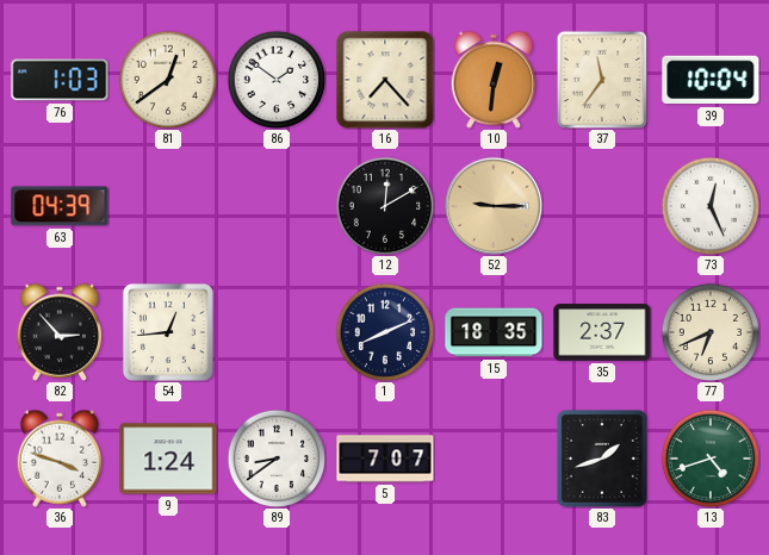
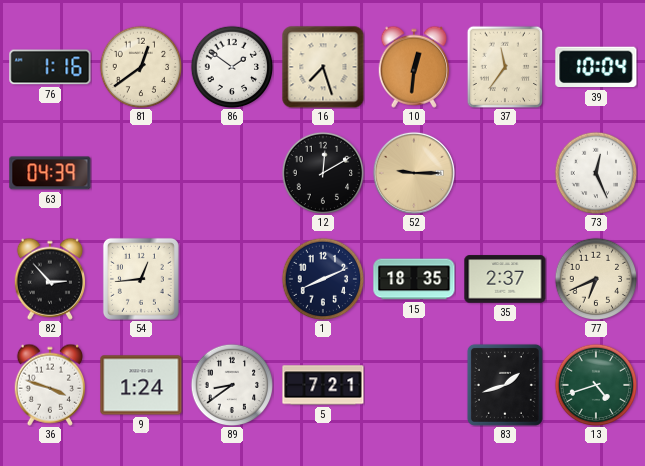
76: 1:03 -> 1:16 (50, 67)
16: 7:23 -> 7:27 (323, 67)
5: 7:07 -> 7:21 (323, 385)
